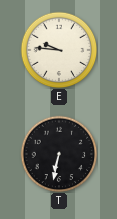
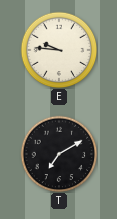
T: 6:32 -> 7:10 (59, 154)
